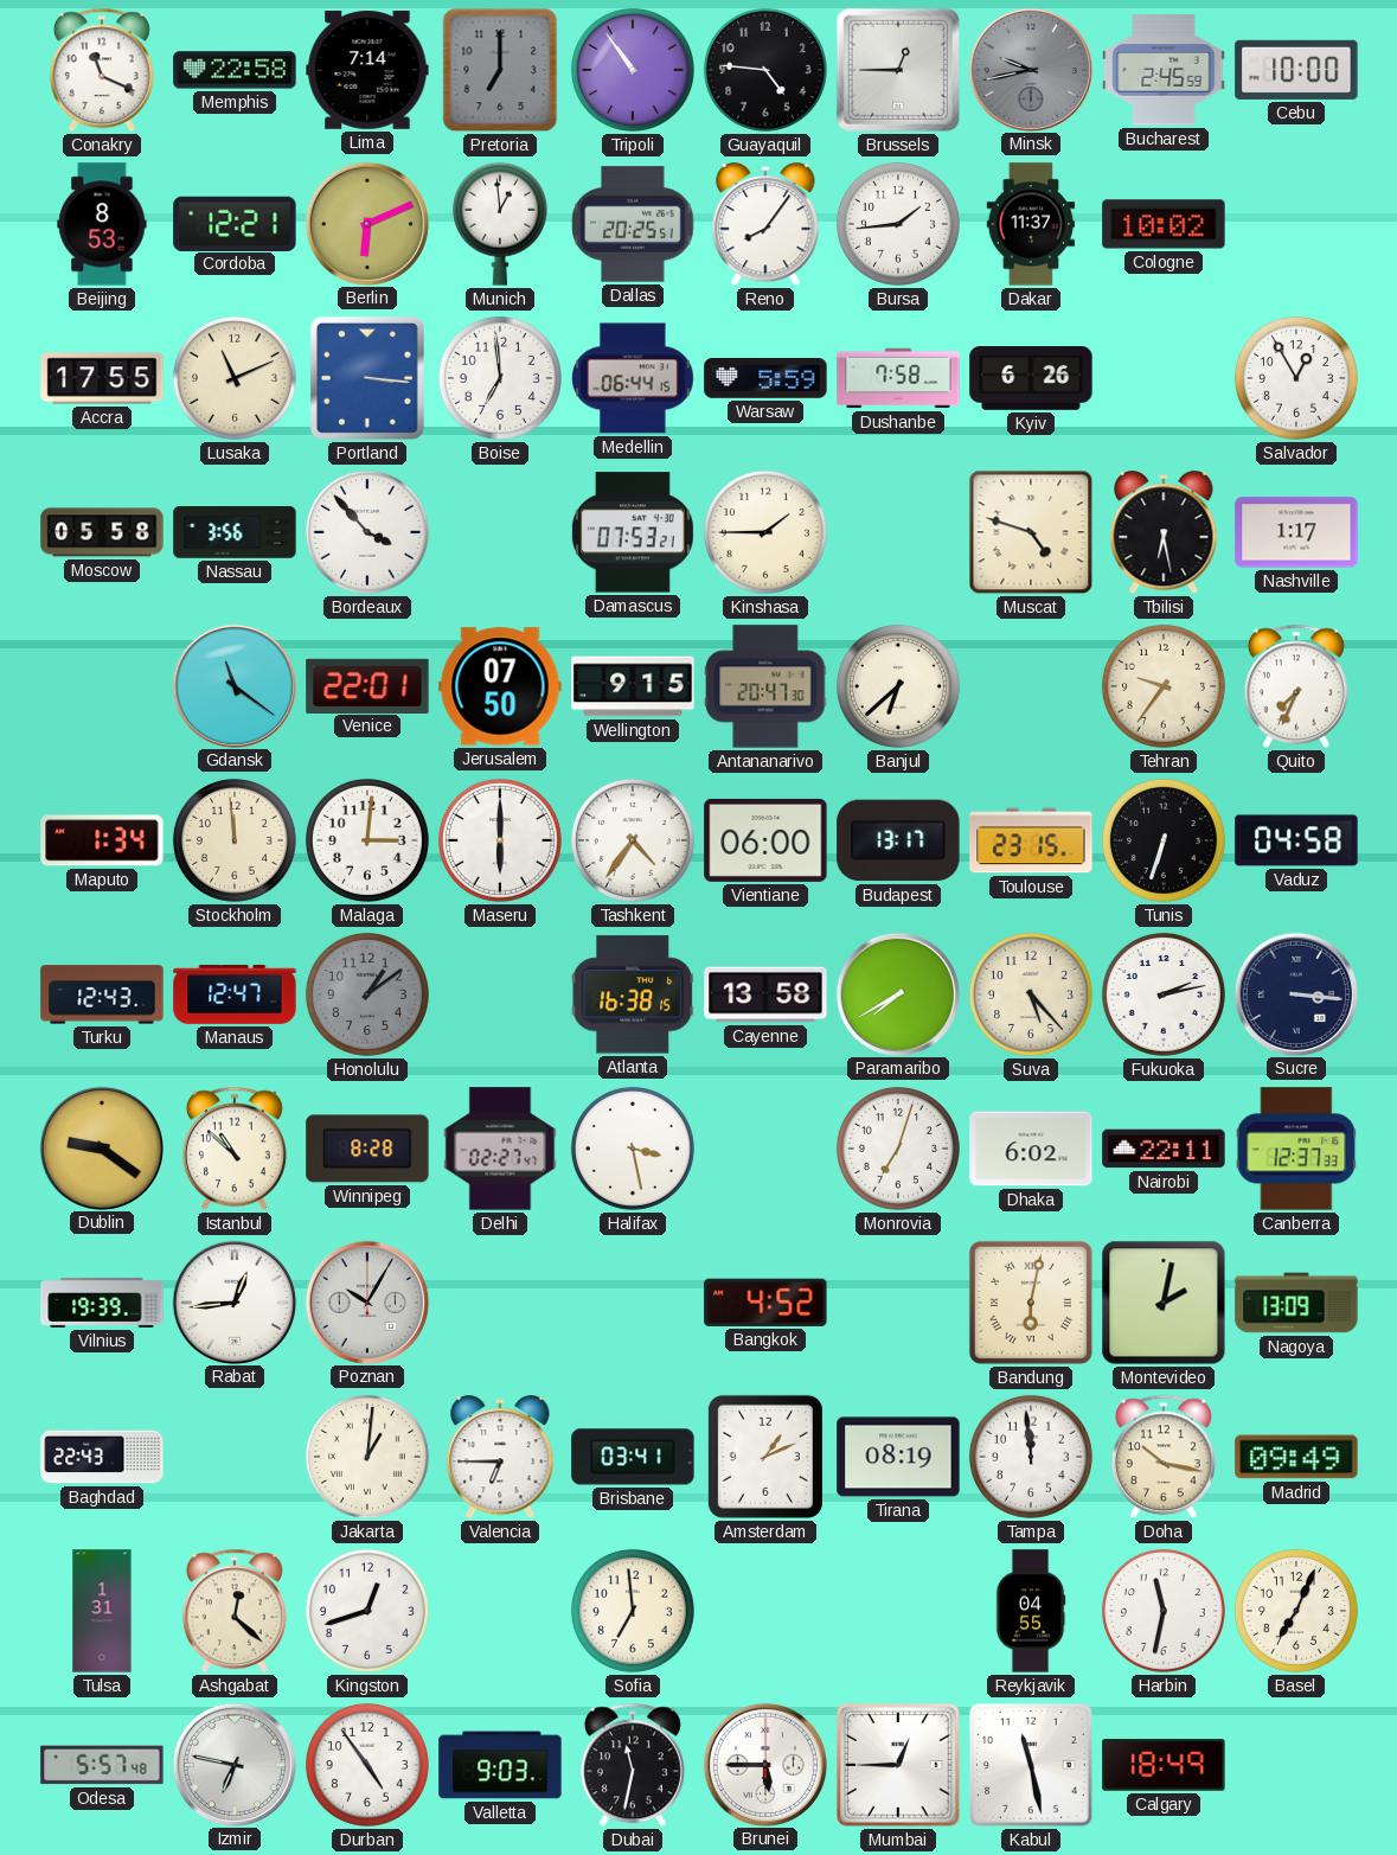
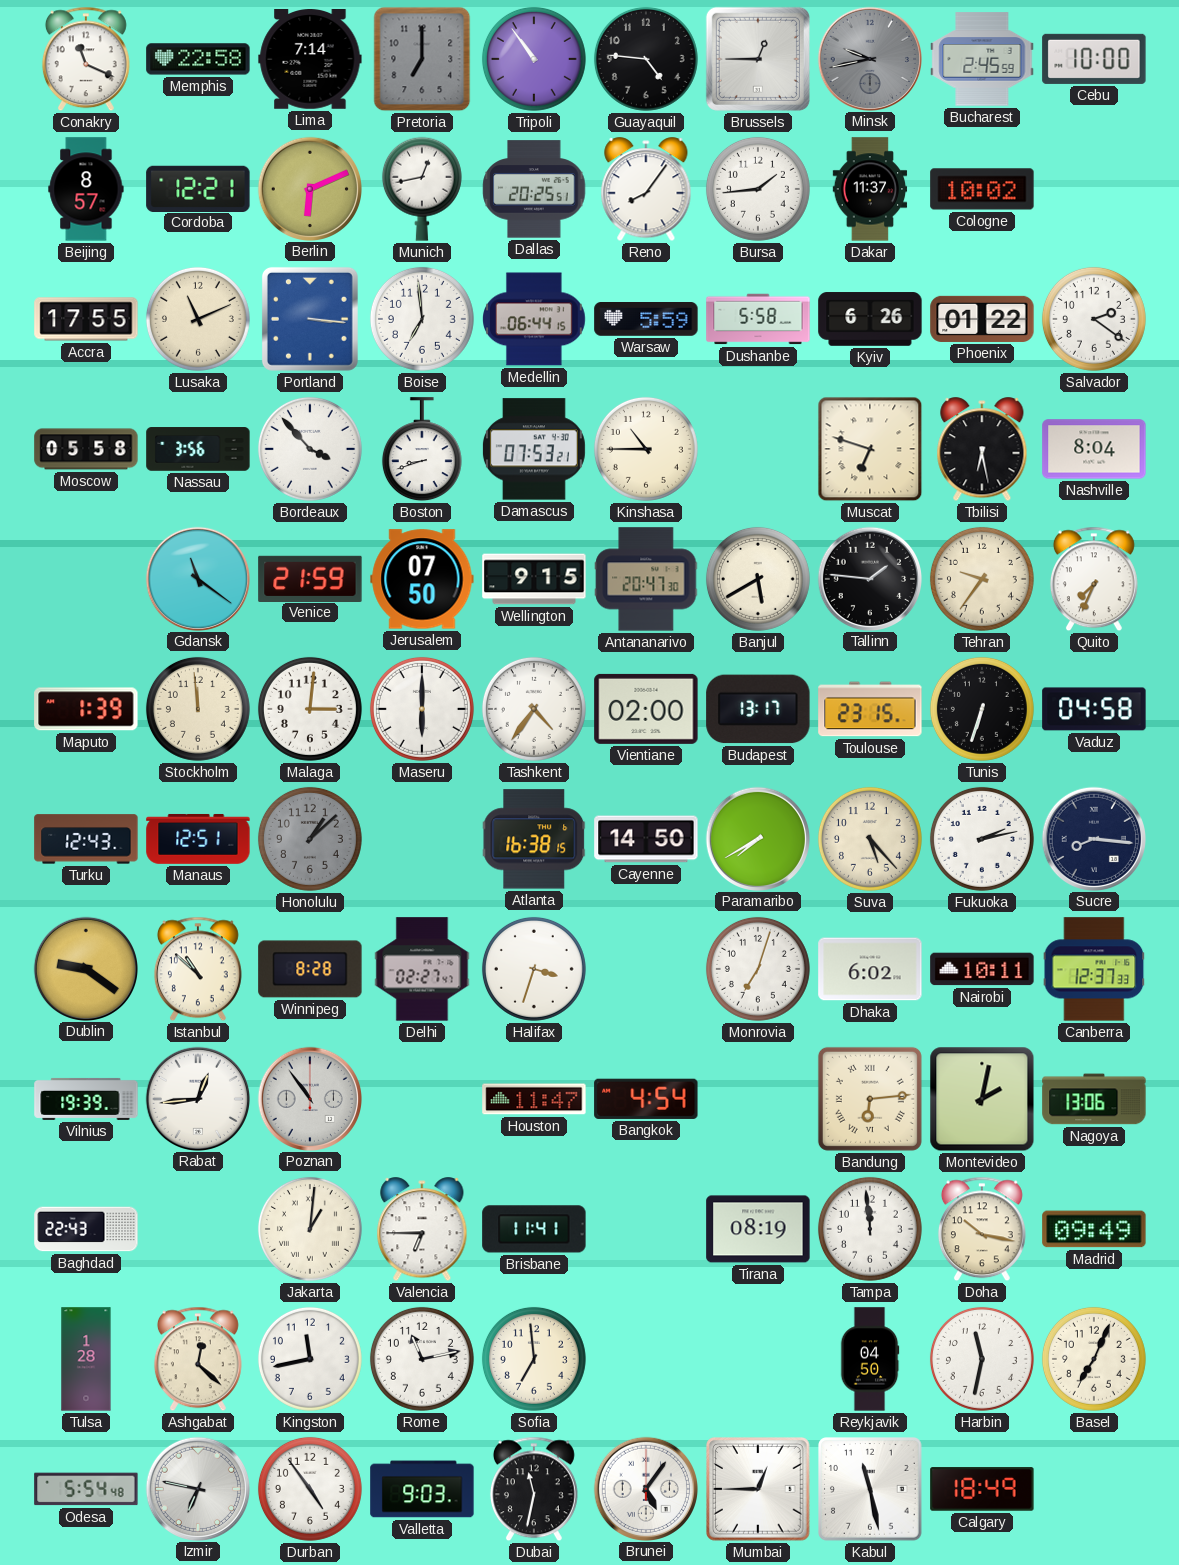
Beijing: 8:53 -> 8:57 (86, 189)
Munich: 12:59 -> 12:43 (422, 189)
Dushanbe: 7:58 -> 5:58 (758, 319)
Phoenix: none -> 01:22 (982, 319)
Salvador: 12:55 -> 2:21 (1094, 319)
Boston: none -> 8:42 (422, 450)
Kinshasa: 1:45 -> 10:45 (646, 449)
Muscat: 4:48 -> 6:48 (870, 449)
Nashville: 1:17 -> 8:04 (1094, 449)
Venice: 22:01 -> 21:59 (310, 578)
Banjul: 6:38 -> 5:40 (758, 579)
Tallinn: none -> 1:46 (869, 578)
Maputo: 1:34 -> 1:39 (86, 709)
Vientiane: 06:00 -> 02:00 (646, 709)
Manaus: 12:47 -> 12:51 (198, 839)
Honolulu: 1:09 -> 1:08 (310, 839)
Cayenne: 13:58 -> 14:50 (646, 839)
Sucre: 3:16 -> 8:16 (1093, 838)
Halifax: 3:28 -> 3:33 (534, 969)
Nairobi: 22:11 -> 10:11 (982, 969)
Poznan: 10:05 -> 10:54 (309, 1098)
Houston: none -> 11:47 (534, 1099)
Bangkok: 4:52 -> 4:54 (646, 1099)
Bandung: 6:02 -> 6:14 (870, 1099)
Nagoya: 13:09 -> 13:06 (1094, 1099)
Brisbane: 03:41 -> 11:41 (534, 1229)
Amsterdam: 1:11 -> none (765, 1457)
Tulsa: 1:31 -> 1:28 (86, 1359)
Kingston: 12:42 -> 11:43 (310, 1359)
Rome: none -> 11:13 (422, 1359)
Reykjavik: 04:55 -> 04:50 (870, 1359)
Odesa: 5:57 -> 5:54 (86, 1489)
Brunei: 5:45 -> 5:06 (645, 1488)
